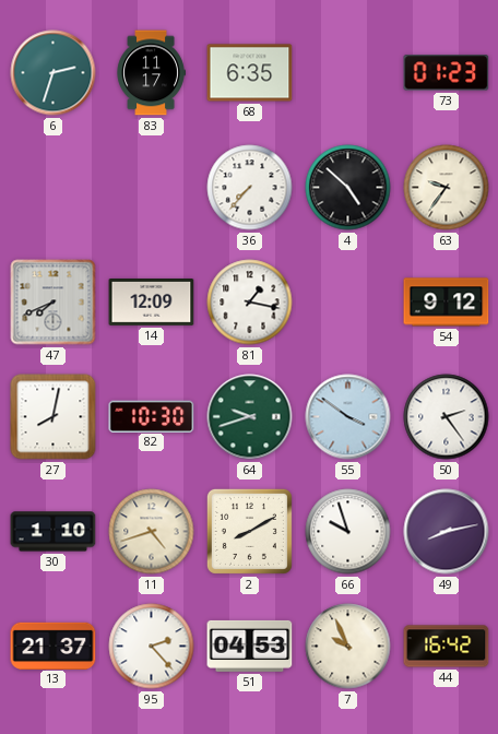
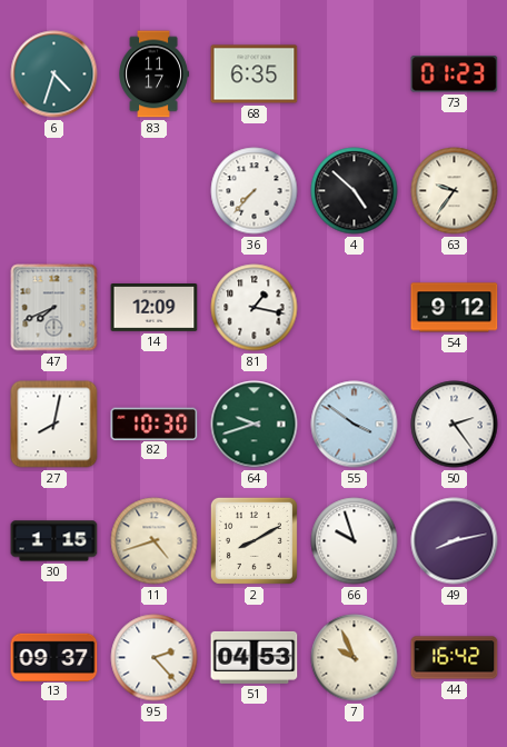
6: 2:33 -> 4:33 (54, 74)
30: 1:10 -> 1:15 (54, 541)
13: 21:37 -> 09:37 (54, 657)
